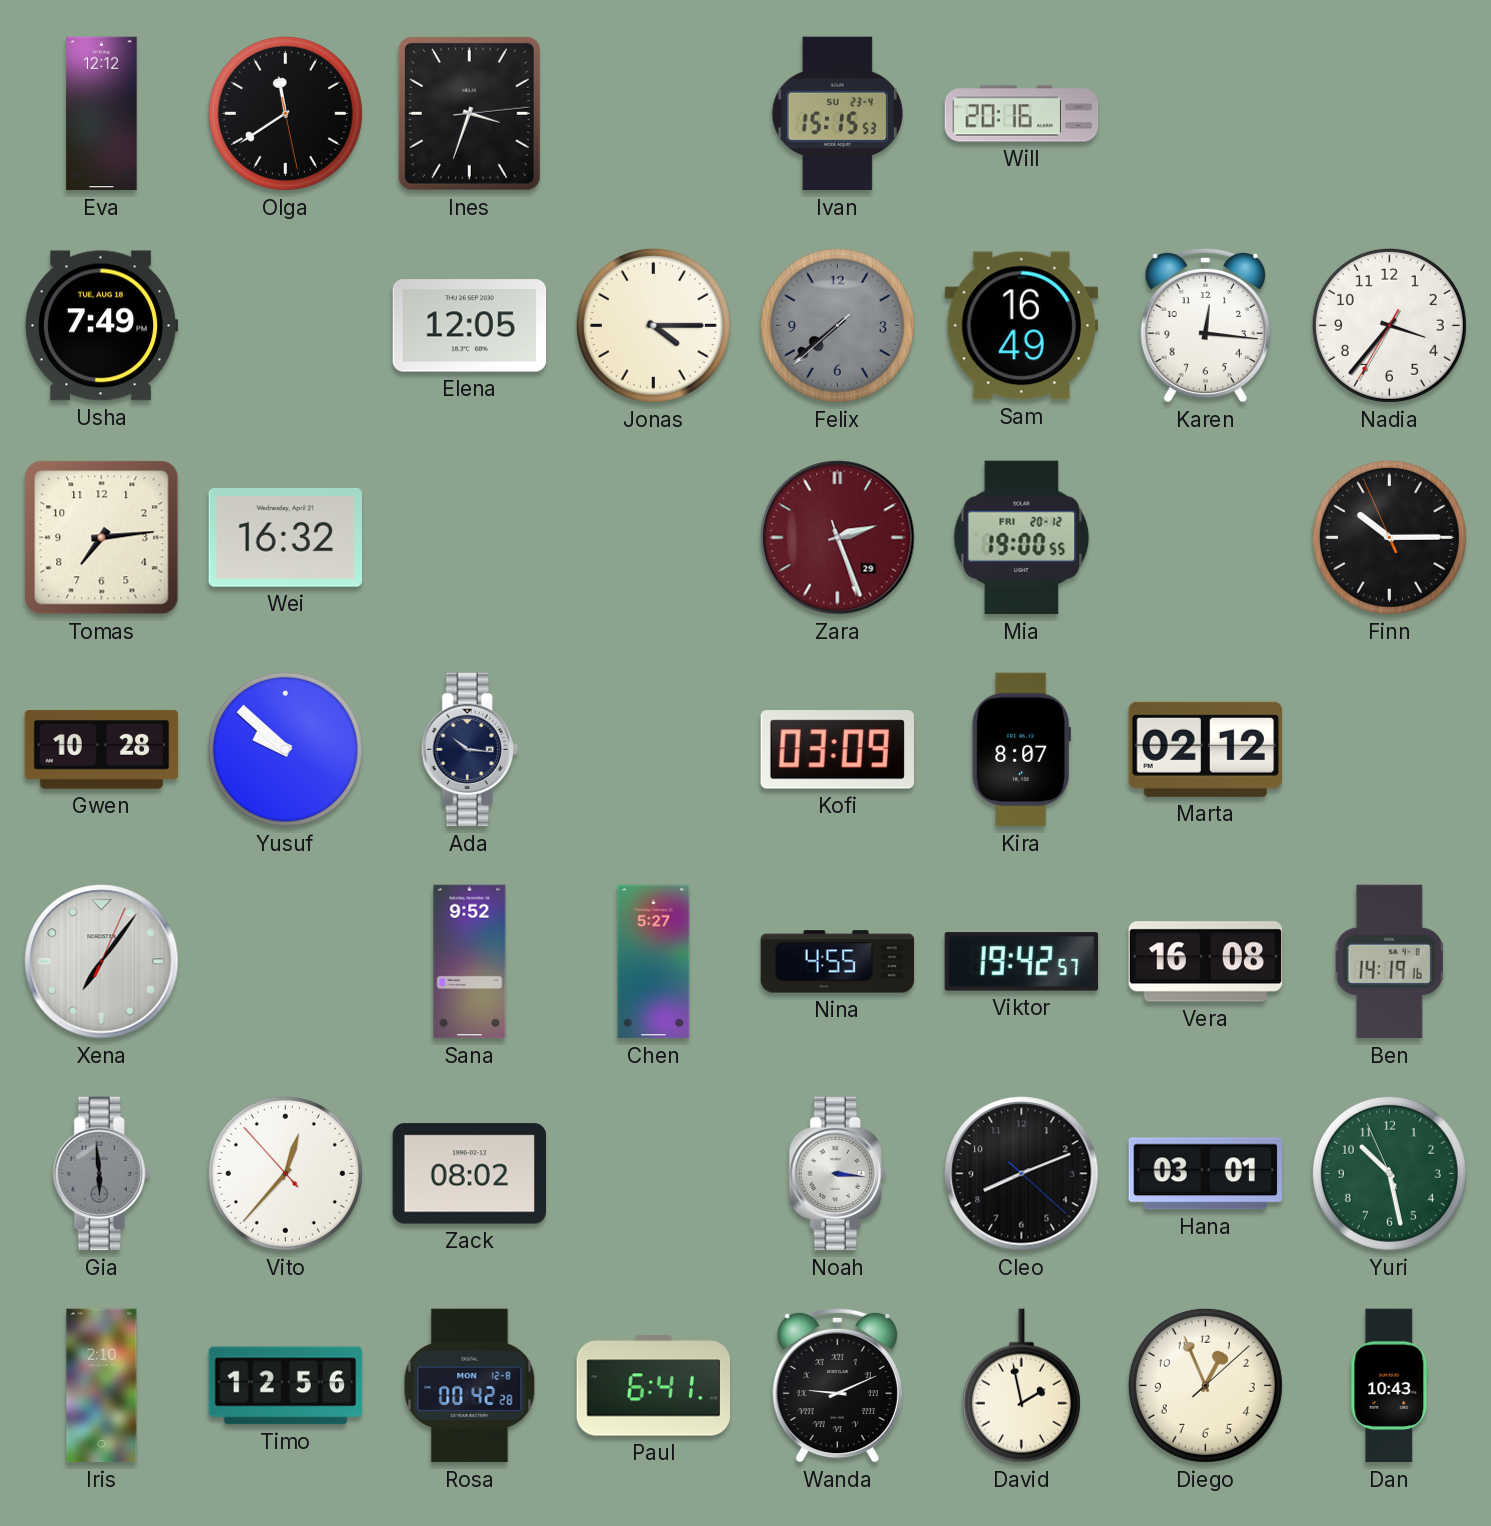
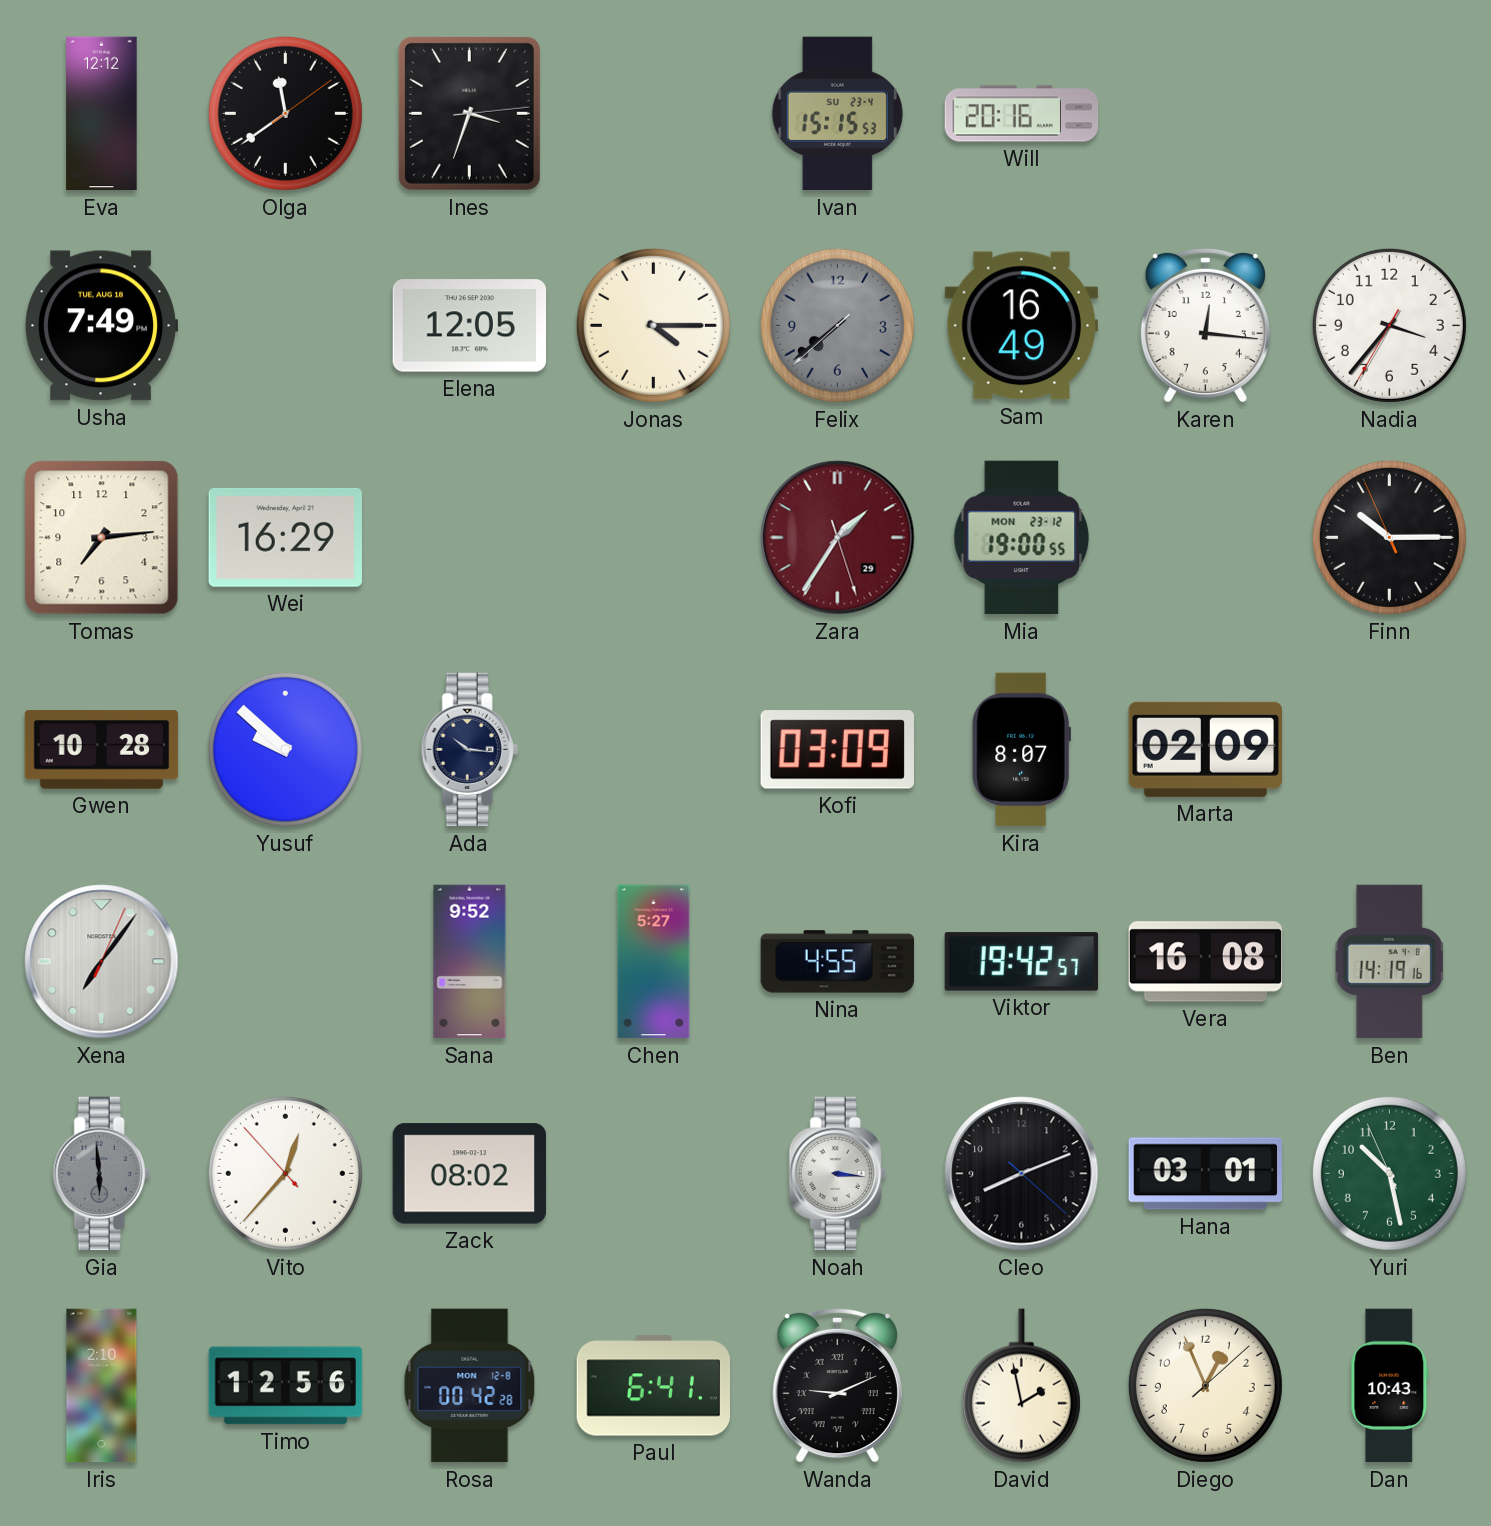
Olga: 11:39:28 -> 11:39:09 (285, 113)
Wei: 16:32 -> 16:29 (285, 537)
Zara: 2:26 -> 1:35 (838, 538)
Mia date: FRI 20-12 -> MON 23-12 (1022, 538)
Marta: 02:12 -> 02:09 (1205, 749)
